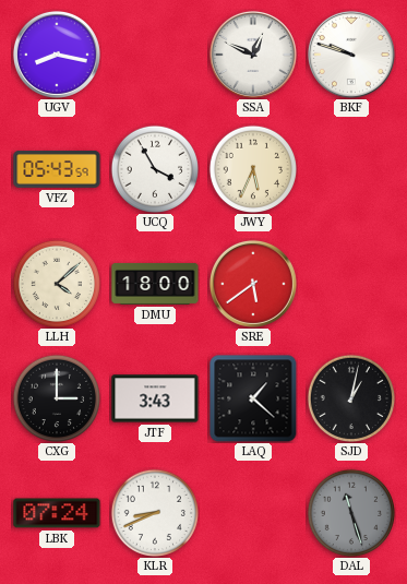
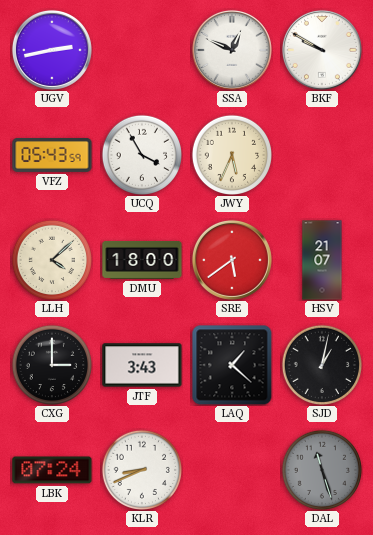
UGV: 8:17 -> 2:43 (52, 50)
BKF: 9:48 -> 9:50 (322, 50)
HSV: none -> 21:07 (322, 260)
